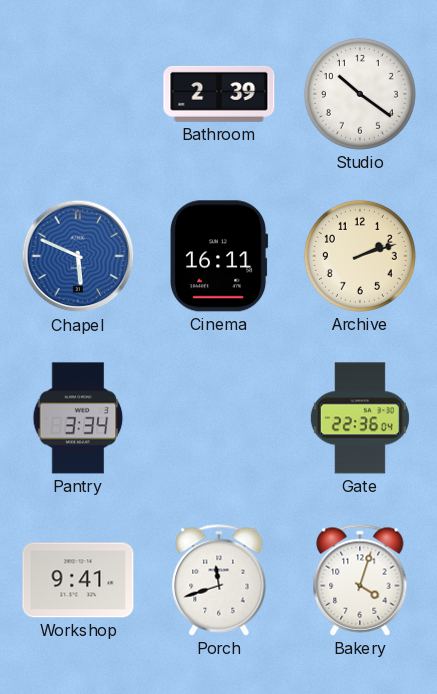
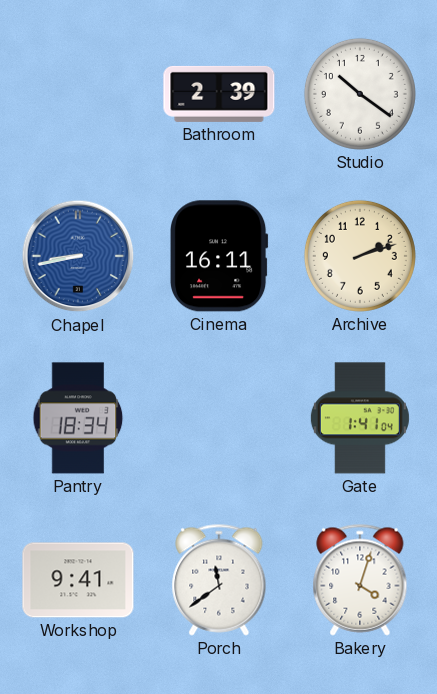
Chapel: 5:49 -> 8:43 (78, 256)
Pantry: 3:34 -> 18:34 (78, 418)
Gate: 22:36 -> 1:41 (360, 418)
Porch: 11:42 -> 11:39 (219, 580)
